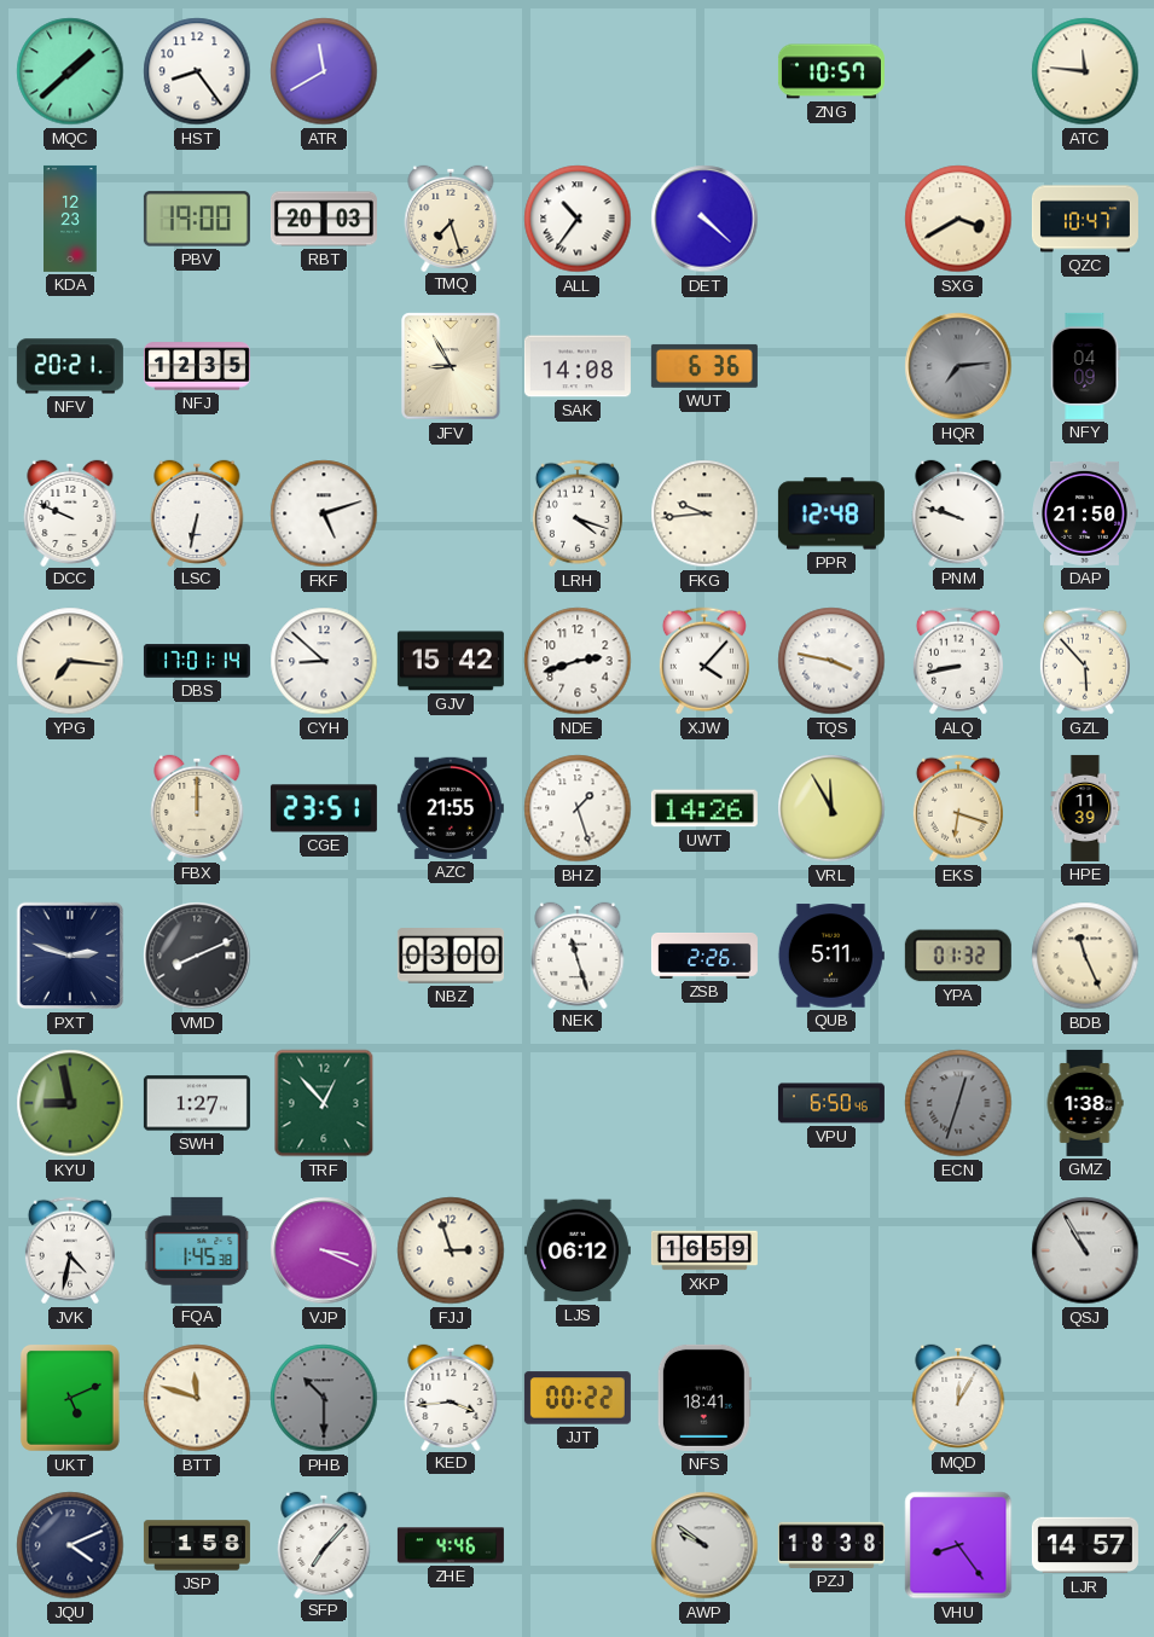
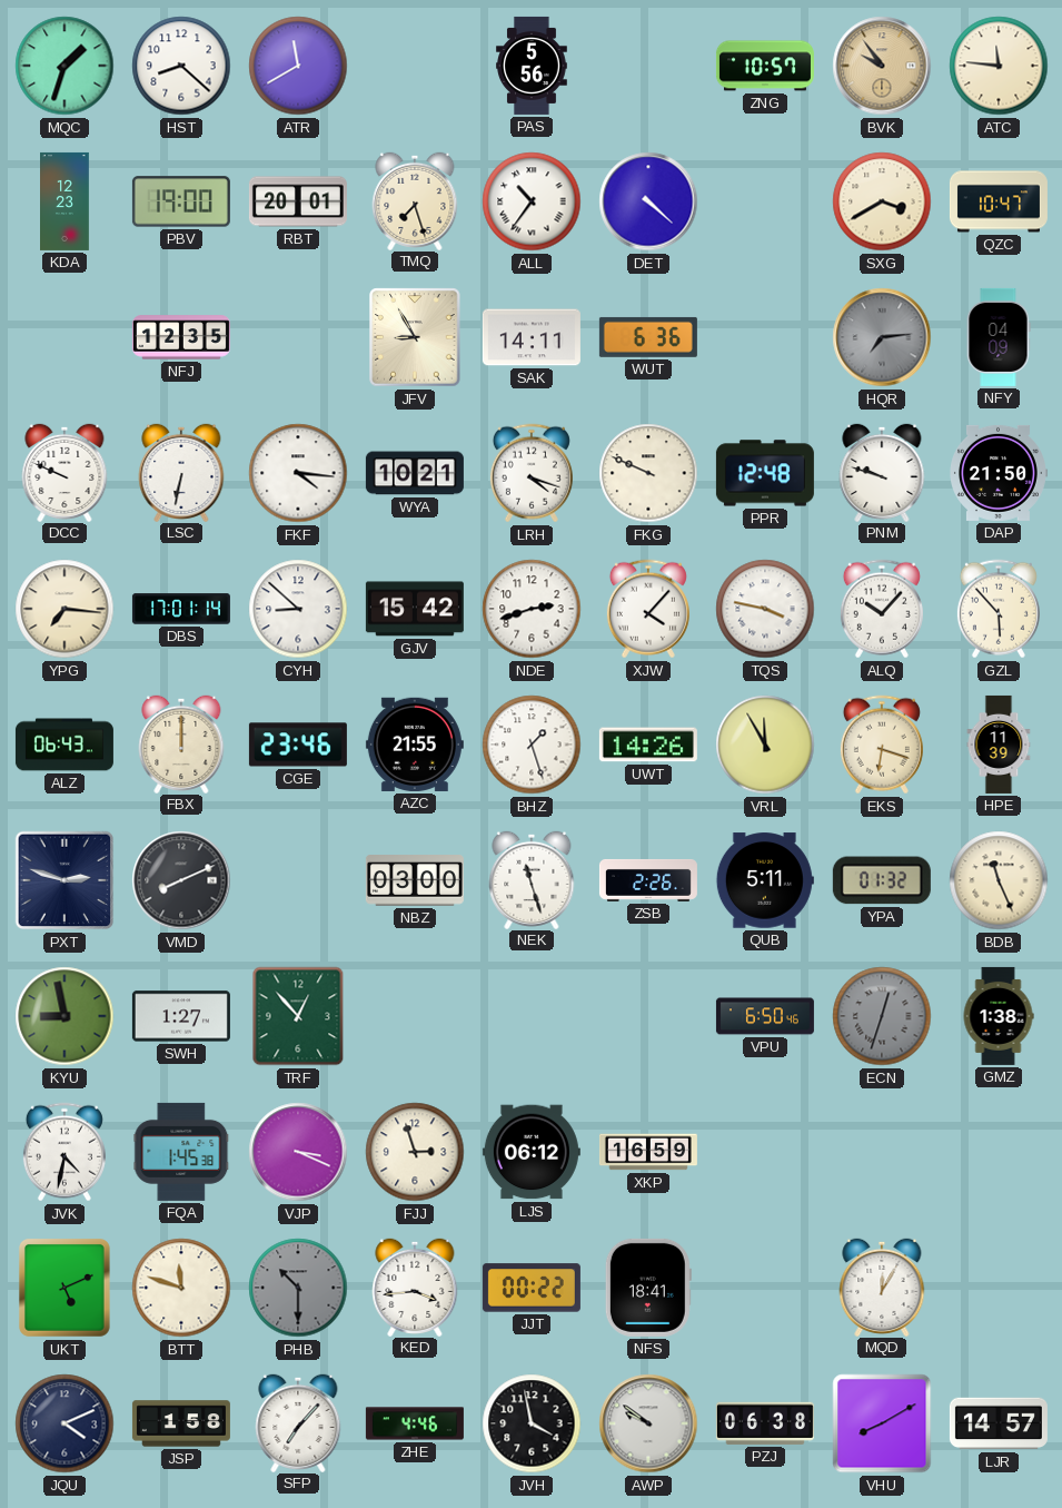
MQC: 1:38 -> 1:33 (64, 66)
HST: 8:24 -> 8:22 (181, 66)
PAS: none -> 5:56 (532, 66)
BVK: none -> 9:54 (882, 66)
RBT: 20:03 -> 20:01 (298, 201)
NFV: 20:21 -> none (70, 366)
SAK: 14:08 -> 14:11 (532, 337)
FKF: 5:12 -> 4:16 (298, 473)
WYA: none -> 10:21 (415, 473)
FKG: 9:44 -> 9:49 (648, 473)
ALQ: 8:43 -> 10:07 (882, 609)
ALZ: none -> 06:43 (64, 745)
CGE: 23:51 -> 23:46 (298, 745)
QSJ: 10:55 -> none (1085, 1250)
JVH: none -> 3:58 (532, 1423)
PZJ: 18:38 -> 06:38 (765, 1423)
VHU: 8:24 -> 8:10 (882, 1423)
